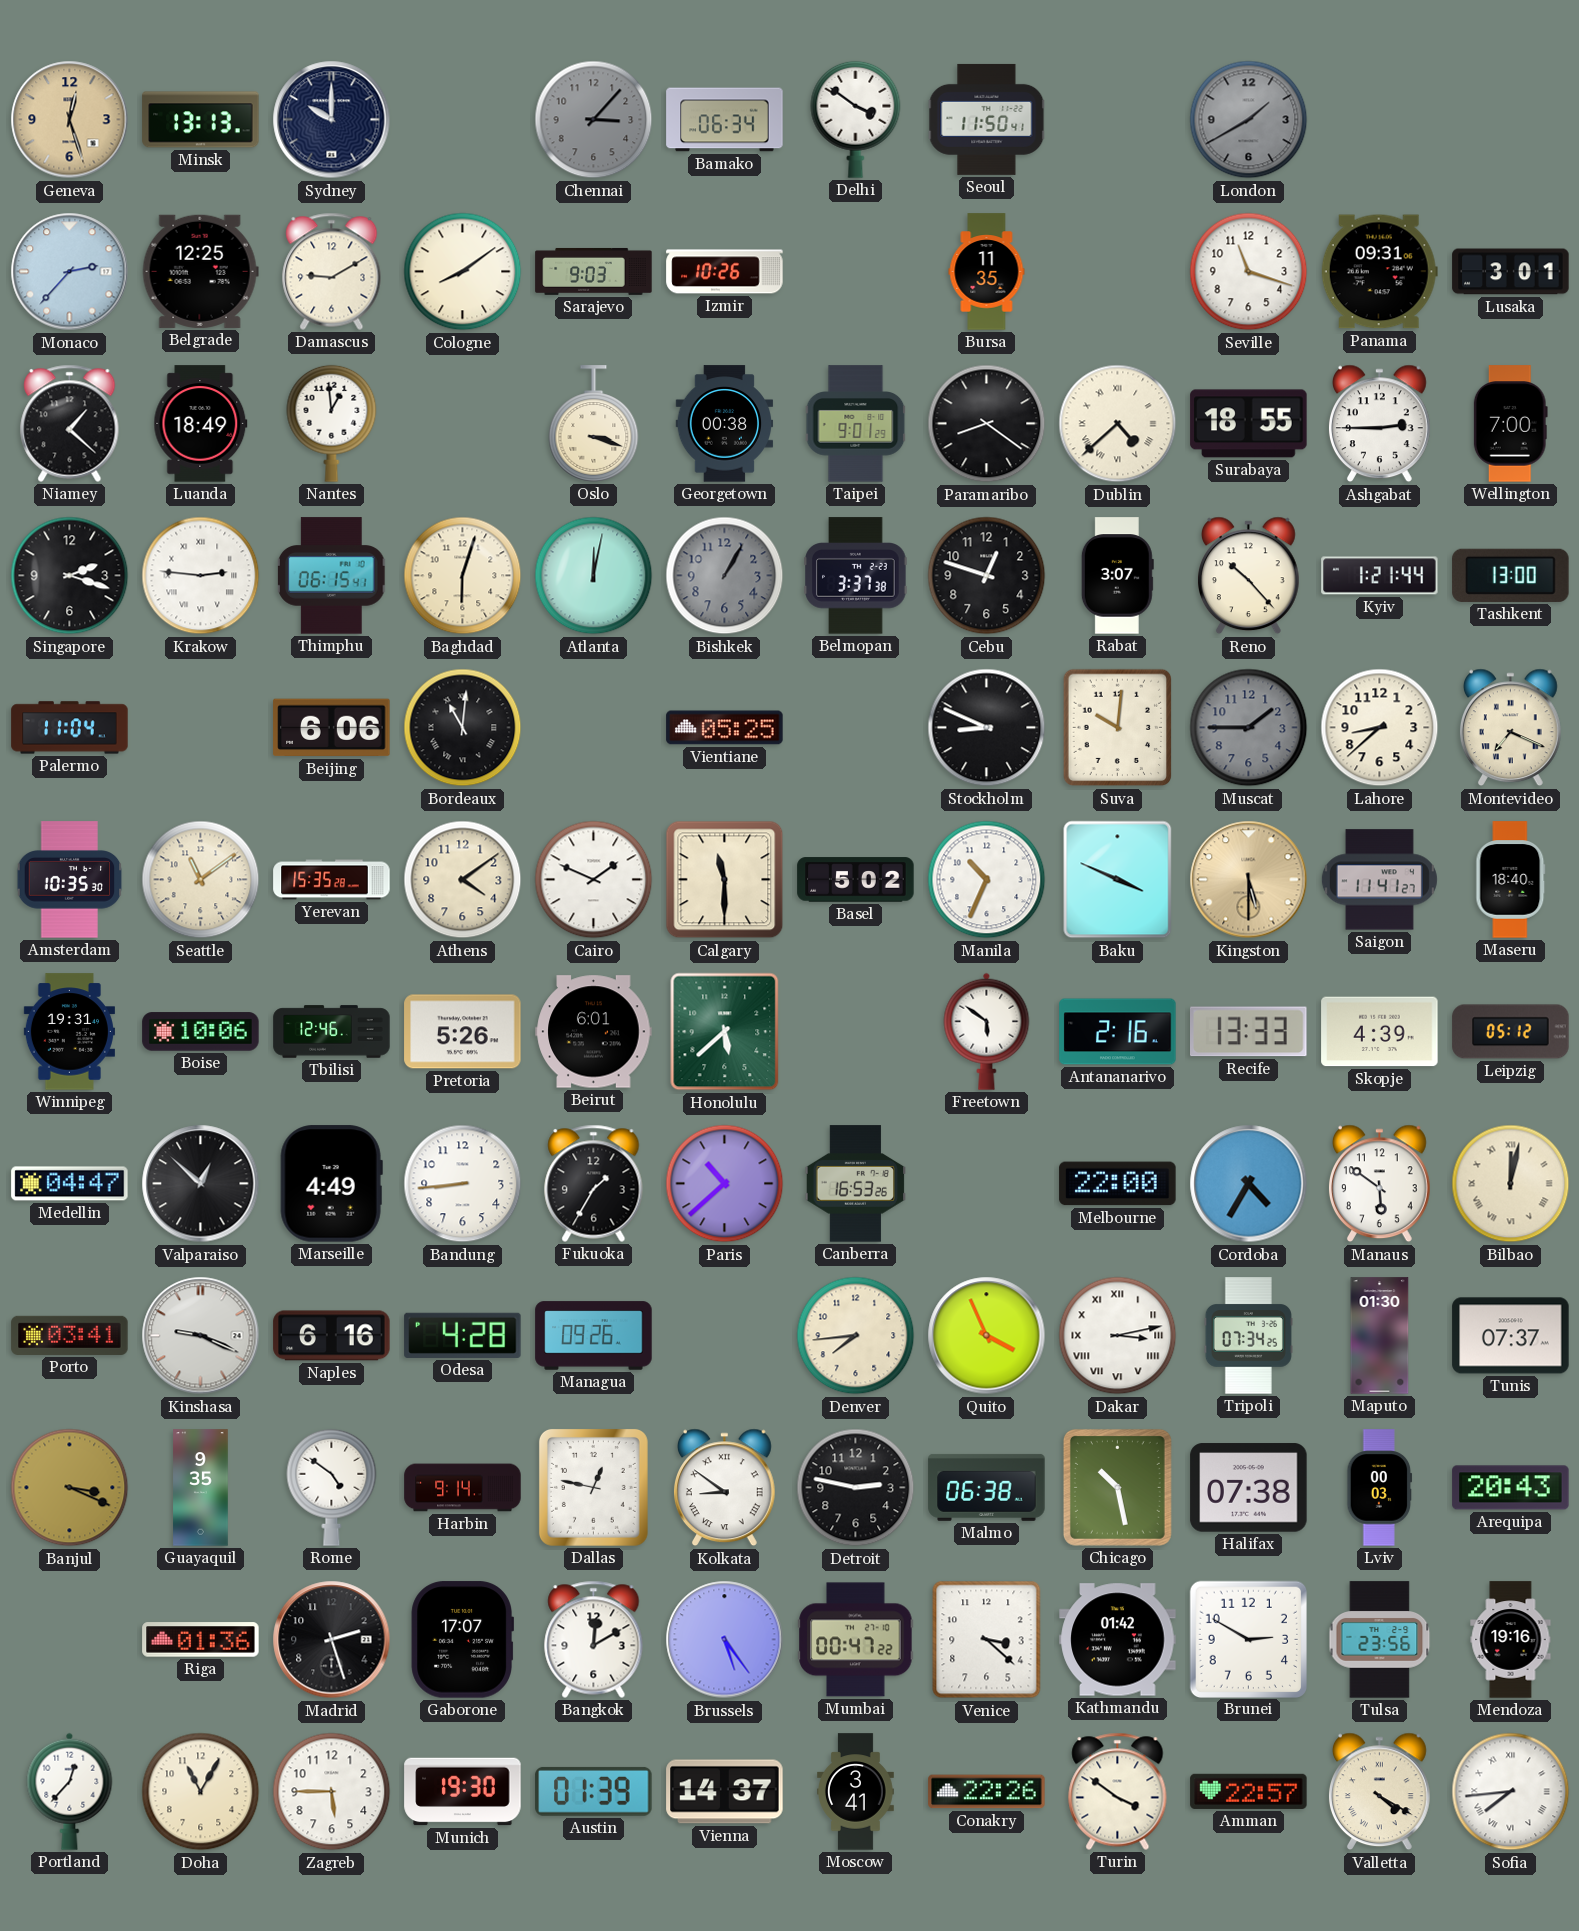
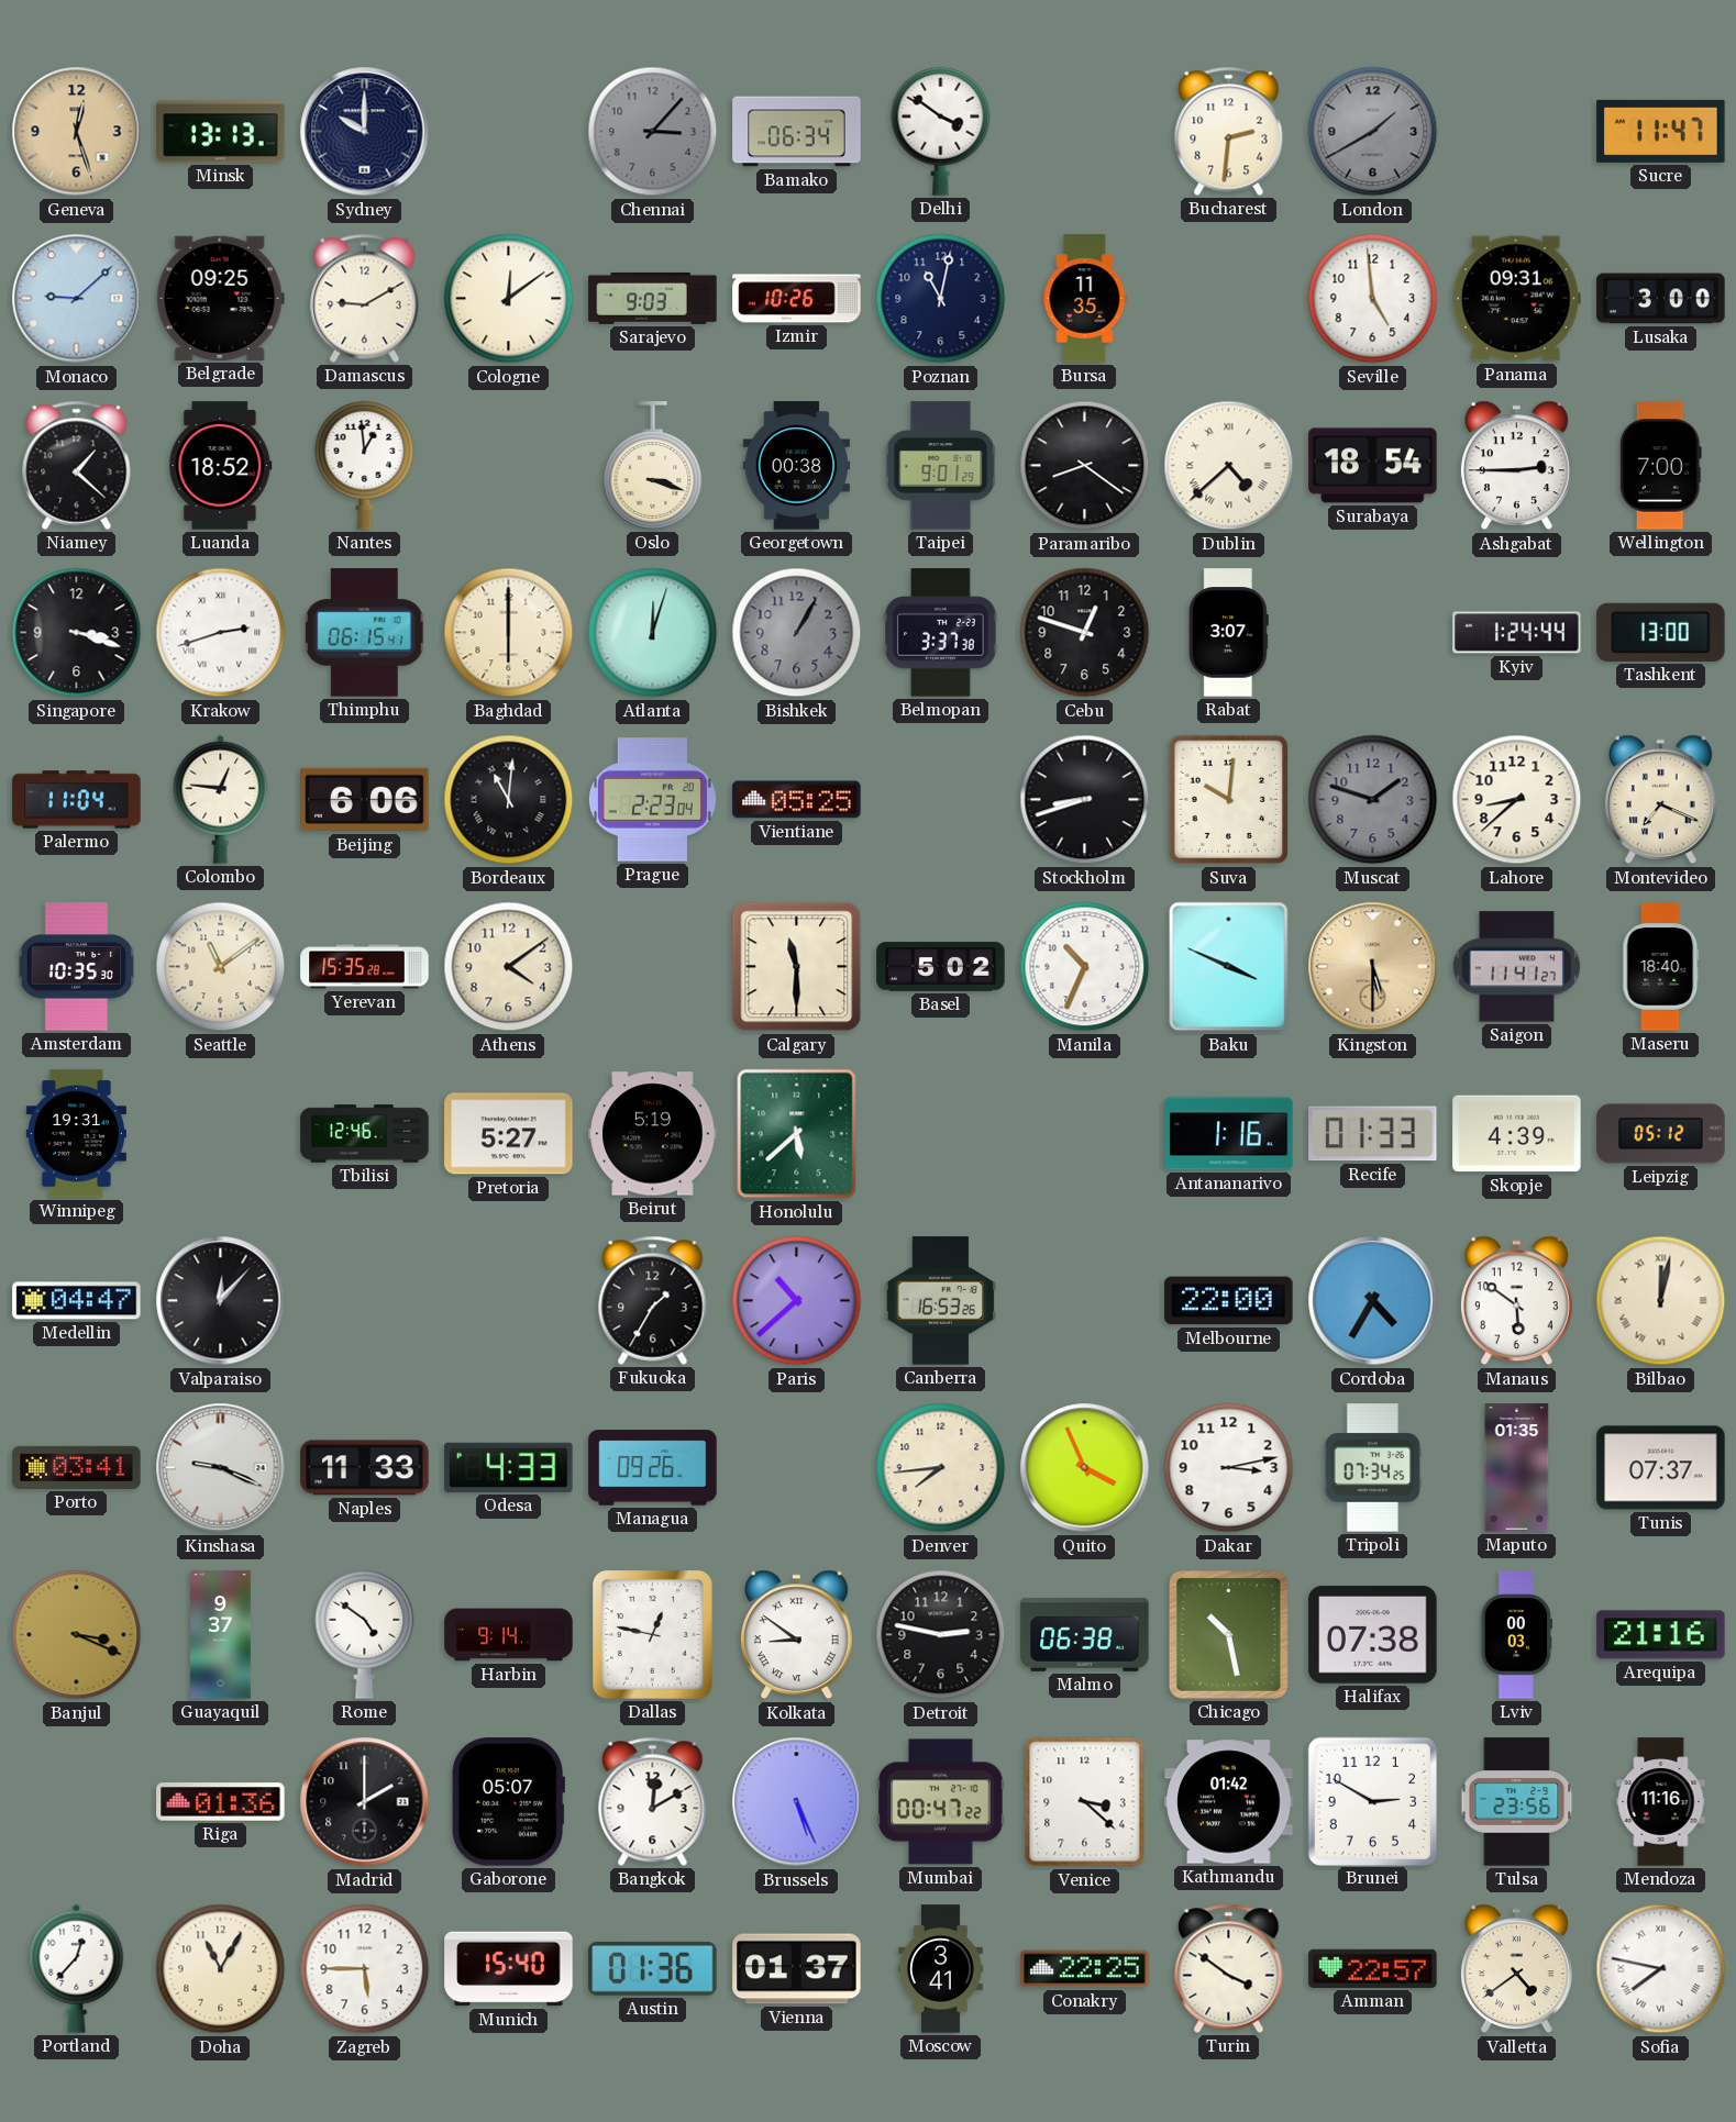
Seoul: 11:50 -> none (987, 119)
Bucharest: none -> 2:31 (1229, 131)
Sucre: none -> 11:47 (1661, 131)
Monaco: 2:37 -> 9:08 (77, 299)
Belgrade: 12:25 -> 09:25 (220, 298)
Cologne: 8:09 -> 12:09 (509, 299)
Poznan: none -> 11:02 (941, 299)
Seville: 11:18 -> 4:59 (1373, 299)
Lusaka: 3:01 -> 3:00 (1661, 299)
Luanda: 18:49 -> 18:52 (221, 466)
Surabaya: 18:55 -> 18:54 (1373, 466)
Singapore: 2:18 -> 3:18 (77, 633)
Krakow: 2:46 -> 2:42 (221, 633)
Baghdad: 6:03 -> 6:00 (509, 633)
Atlanta: 12:02 -> 12:03 (653, 633)
Reno: 10:23 -> none (1248, 576)
Kyiv: 1:21 -> 1:24 (1517, 633)
Colombo: none -> 12:46 (221, 799)
Prague: none -> 2:23 (652, 800)
Stockholm: 8:49 -> 8:42 (1085, 800)
Muscat: 1:45 -> 1:48 (1373, 800)
Cairo: 1:49 -> none (594, 880)
Boise: 10:06 -> none (201, 1032)
Pretoria: 5:26 -> 5:27 (509, 1134)
Beirut: 6:01 -> 5:19 (653, 1134)
Freetown: 5:51 -> none (987, 1031)
Antananarivo: 2:16 -> 1:16 (1229, 1134)
Recife: 13:33 -> 01:33 (1373, 1134)
Valparaiso: 12:52 -> 12:07 (221, 1301)
Marseille: 4:49 -> none (331, 1184)
Bandung: 8:44 -> none (463, 1184)
Naples: 6:16 -> 11:33 (365, 1468)
Odesa: 4:28 -> 4:33 (509, 1467)
Dakar numerals: Roman -> Arabic (1229, 1468)
Maputo: 01:30 -> 01:35 (1517, 1468)
Guayaquil: 9:35 -> 9:37 (221, 1635)
Arequipa: 20:43 -> 21:16 (1661, 1635)
Madrid: 2:27 -> 2:00 (365, 1802)
Gaborone: 17:07 -> 05:07 (508, 1802)
Brussels: 5:24 -> 5:26 (797, 1802)
Mendoza: 19:16 -> 11:16 (1661, 1802)
Munich: 19:30 -> 15:40 (509, 1969)
Austin: 01:39 -> 01:36 (653, 1968)
Vienna: 14:37 -> 01:37 (797, 1969)
Conakry: 22:26 -> 22:25 (1085, 1969)
Valletta: 4:20 -> 4:39 (1516, 1969)
Sofia: 7:44 -> 7:47 (1661, 1969)
